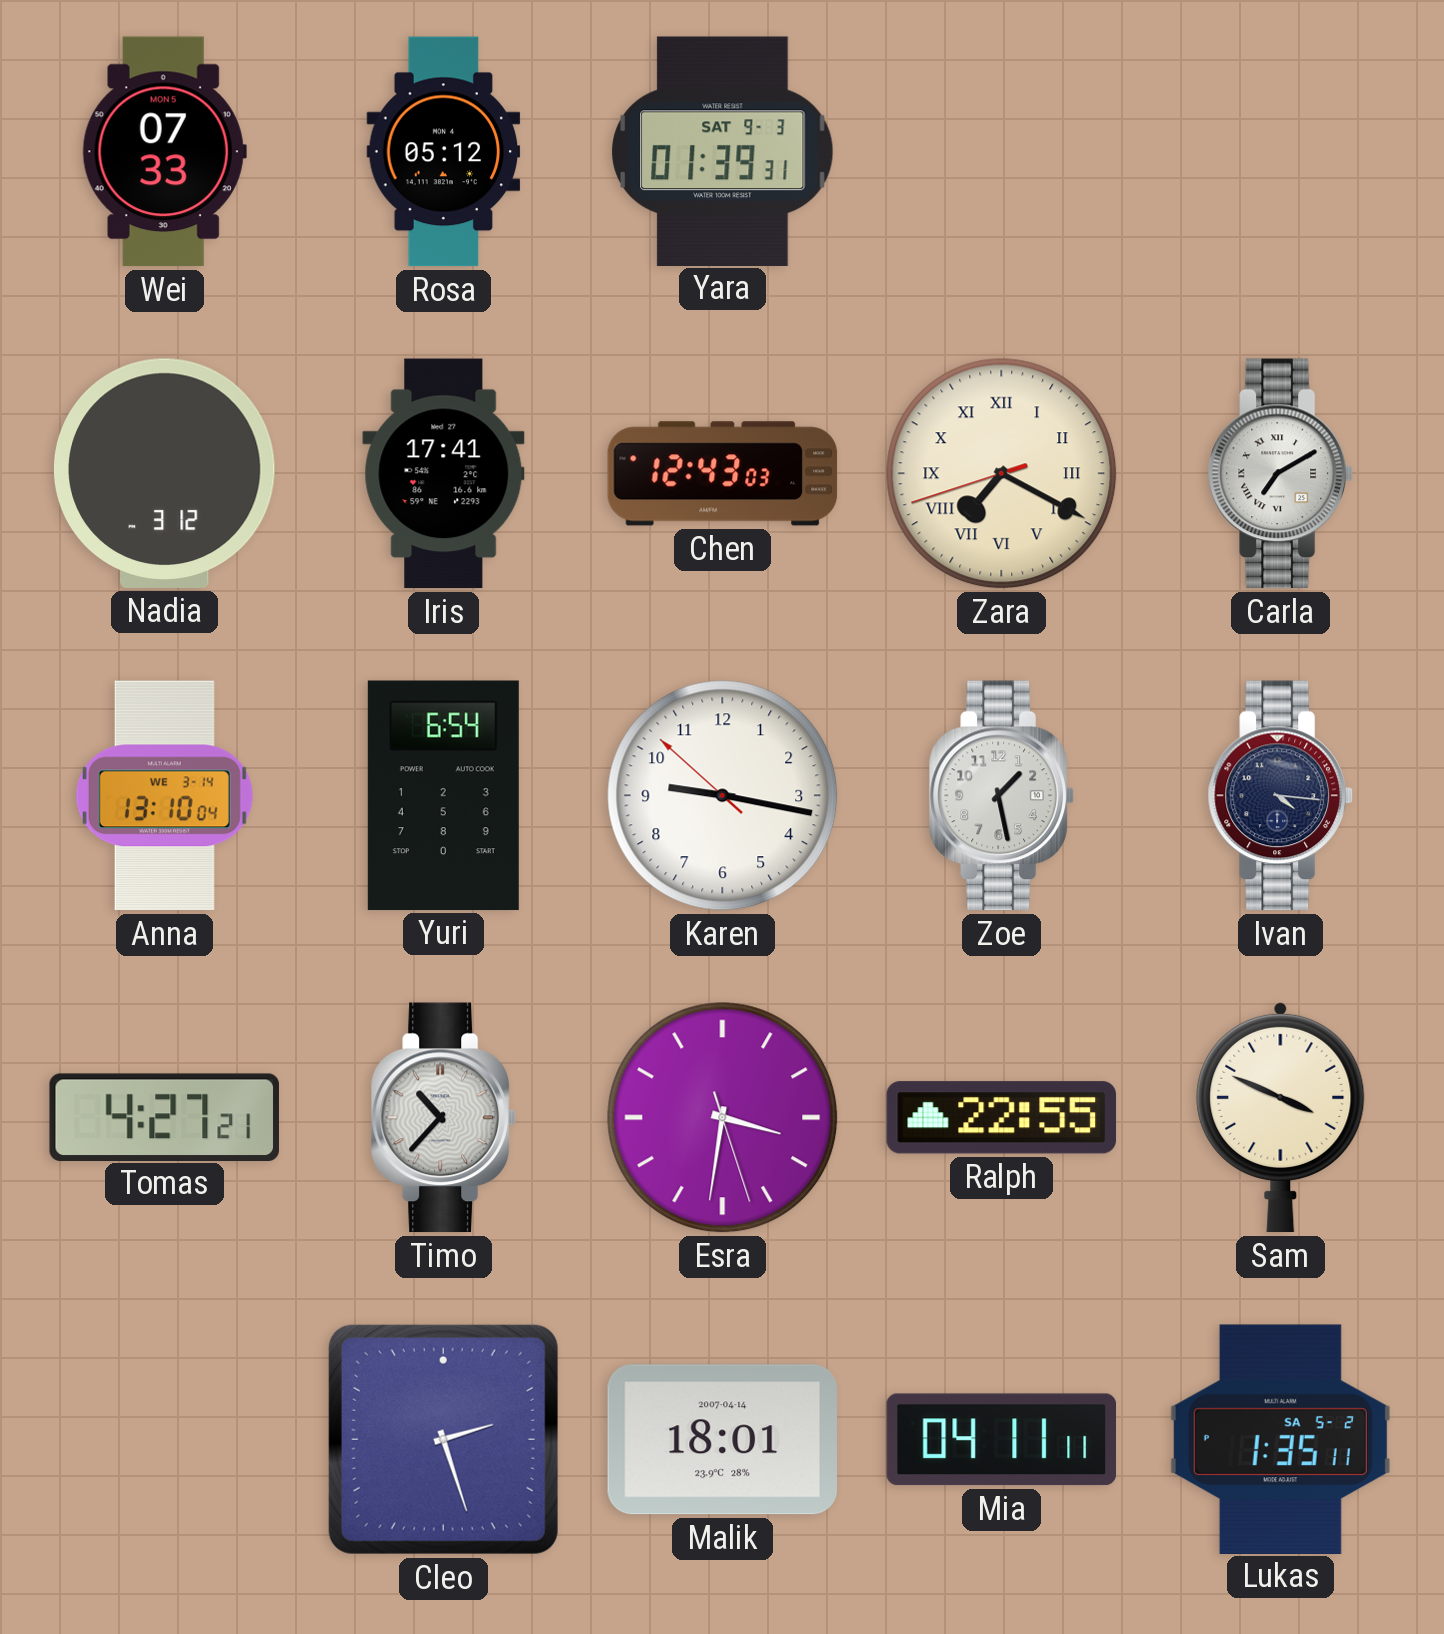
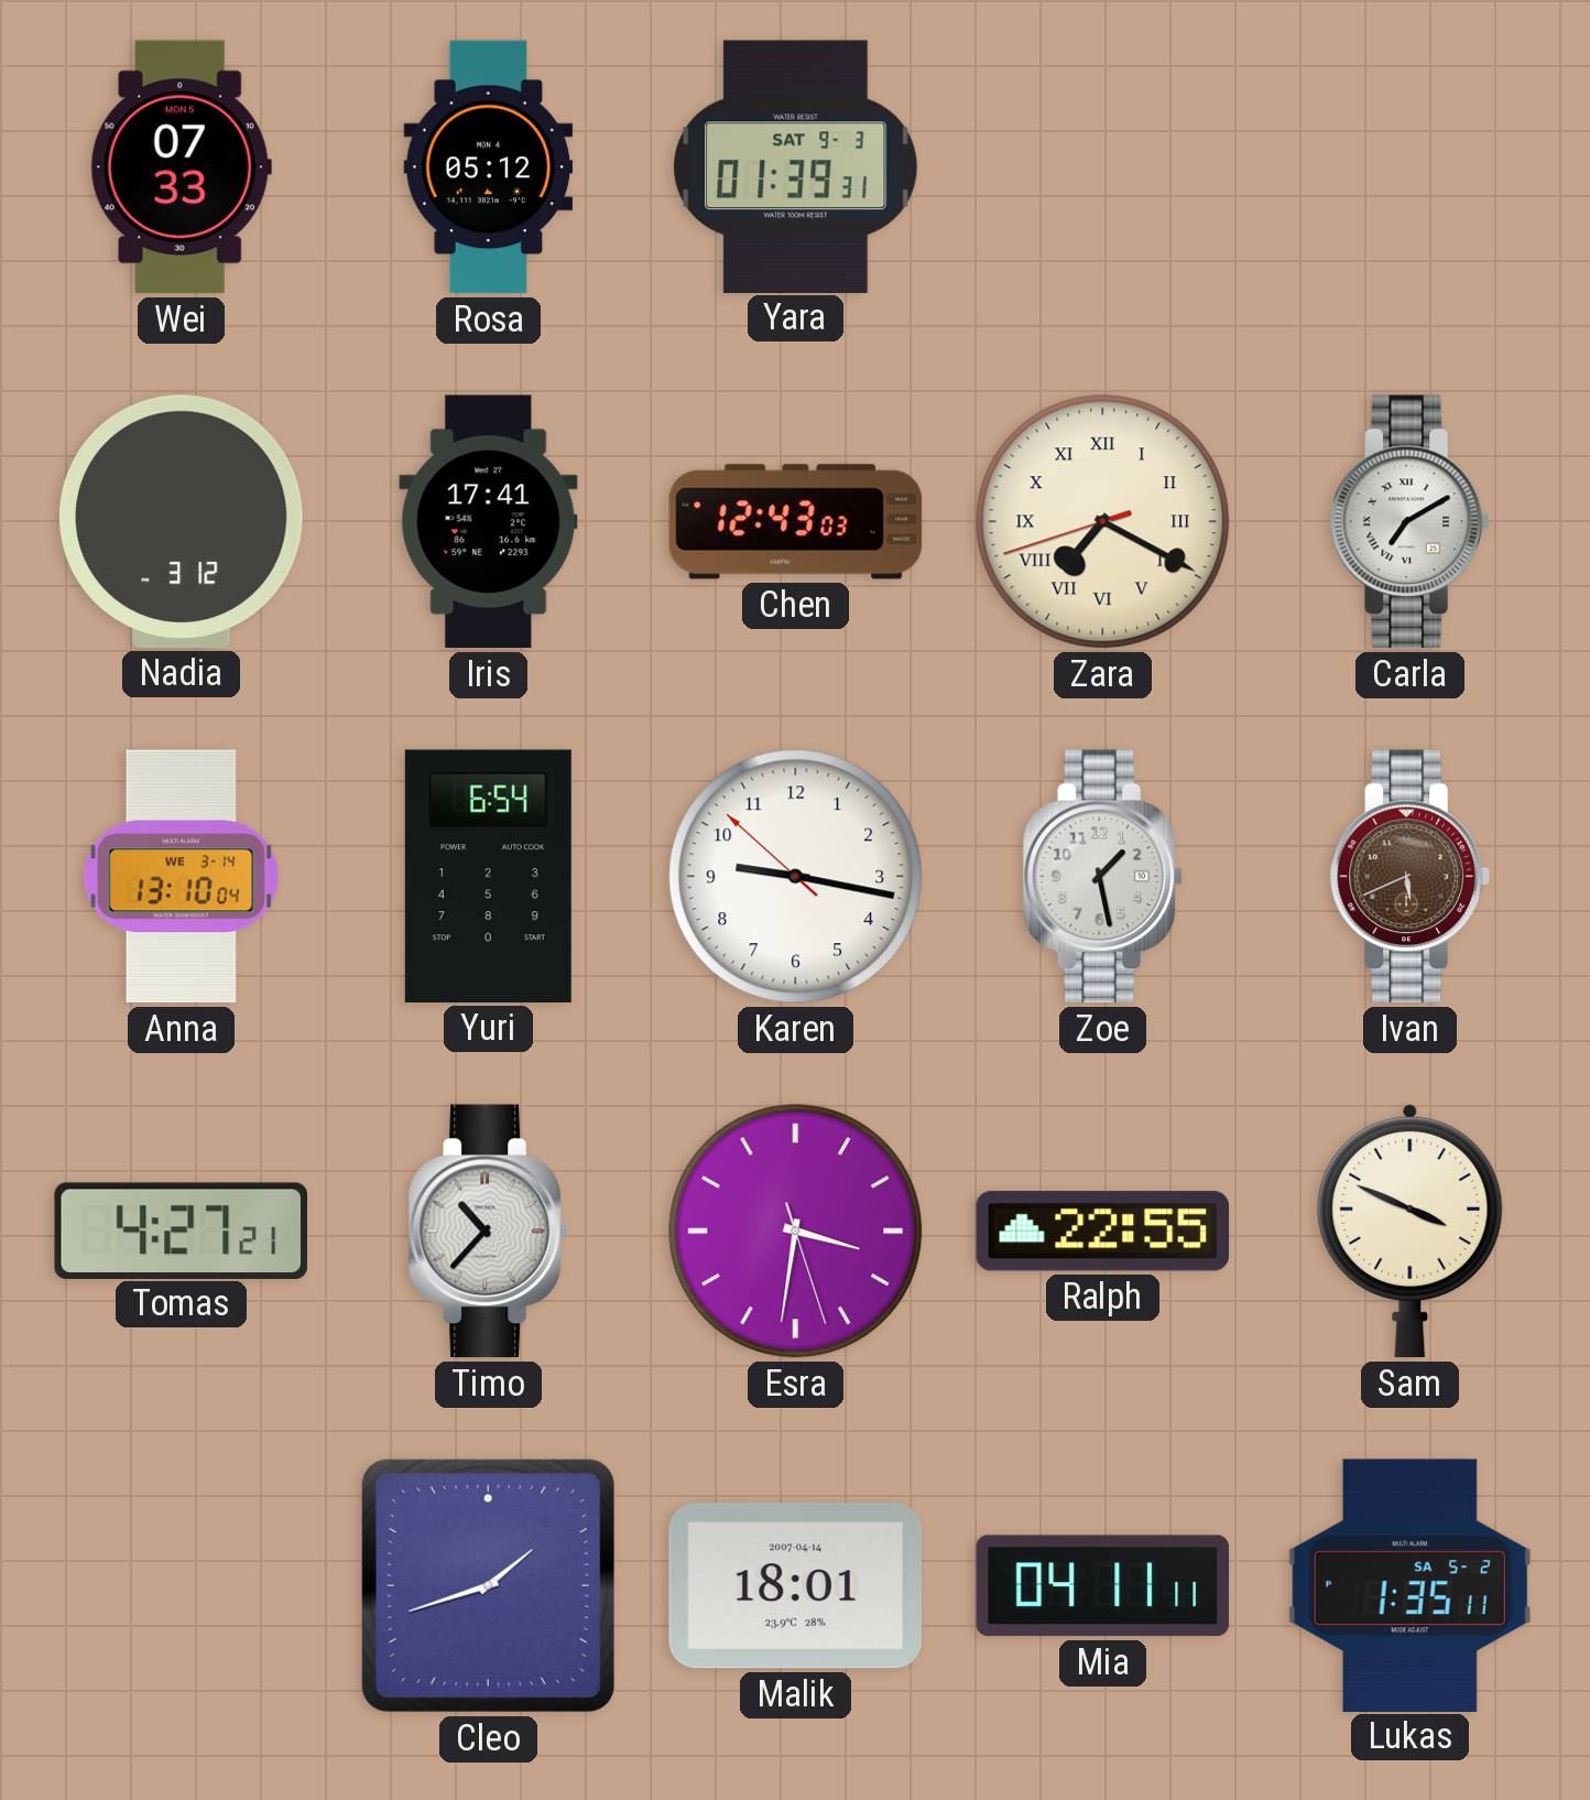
Ivan: 4:16 -> 5:41 (1409, 877)
Ivan dial: navy -> brown (1409, 877)
Cleo: 2:27 -> 1:42 (488, 1585)
